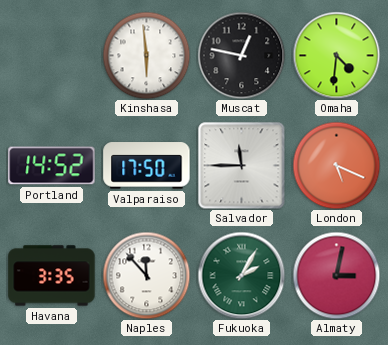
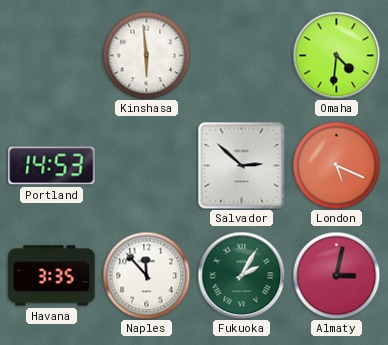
Muscat: 12:47 -> none (241, 55)
Portland: 14:52 -> 14:53 (52, 166)
Valparaiso: 17:50 -> none (147, 166)
Salvador: 11:45 -> 2:52 (241, 165)
